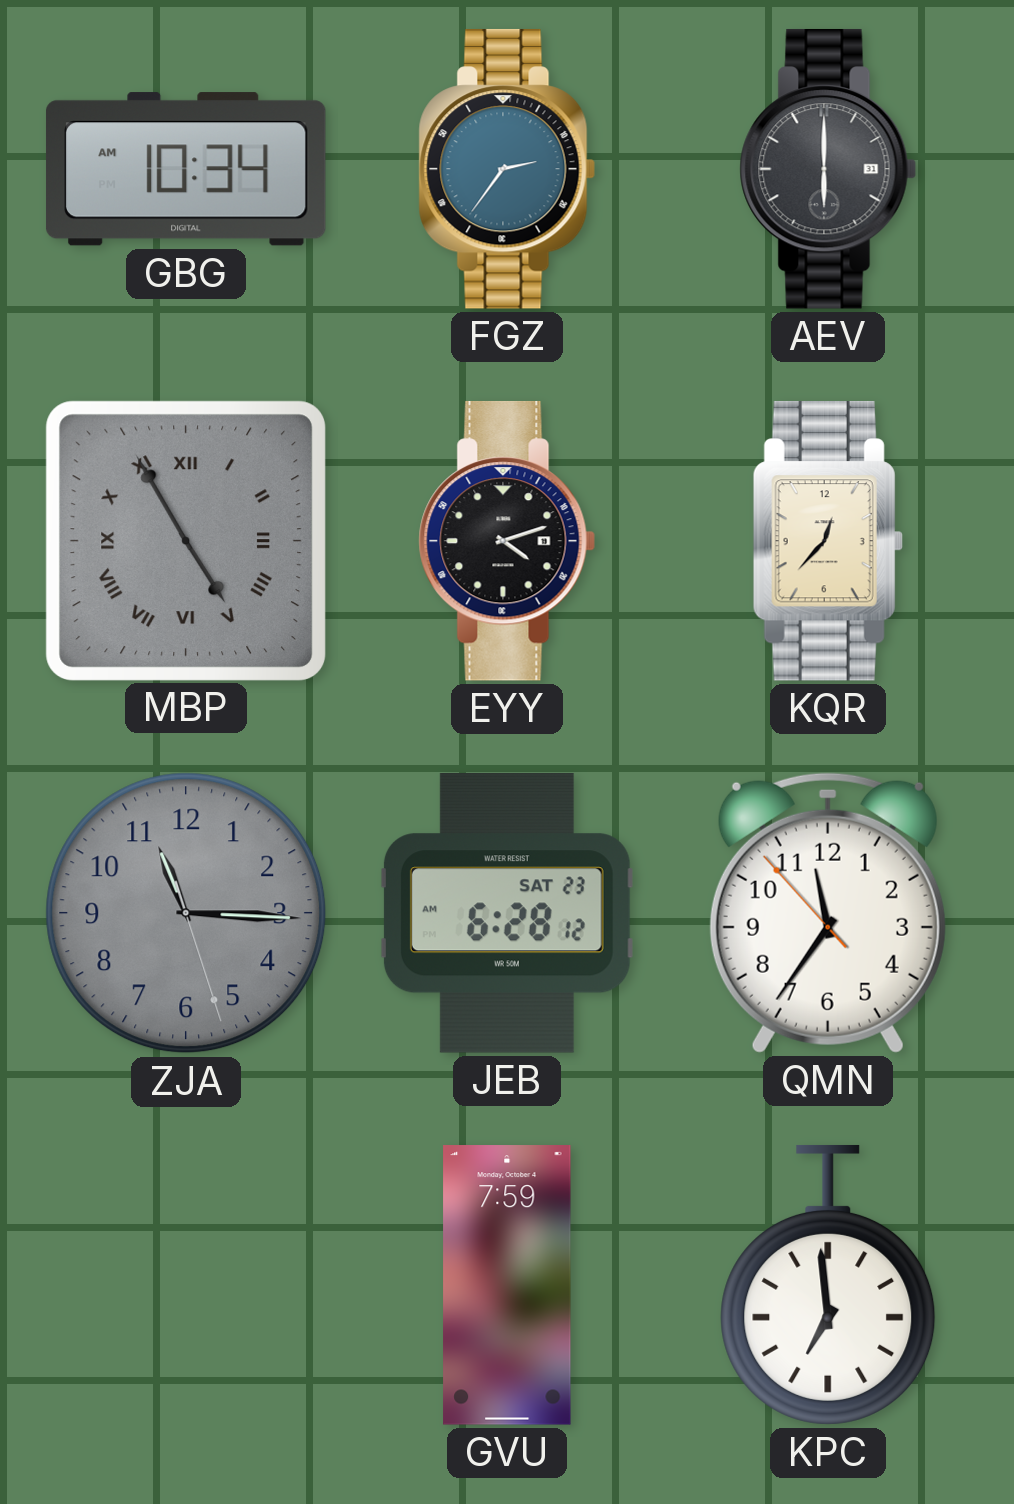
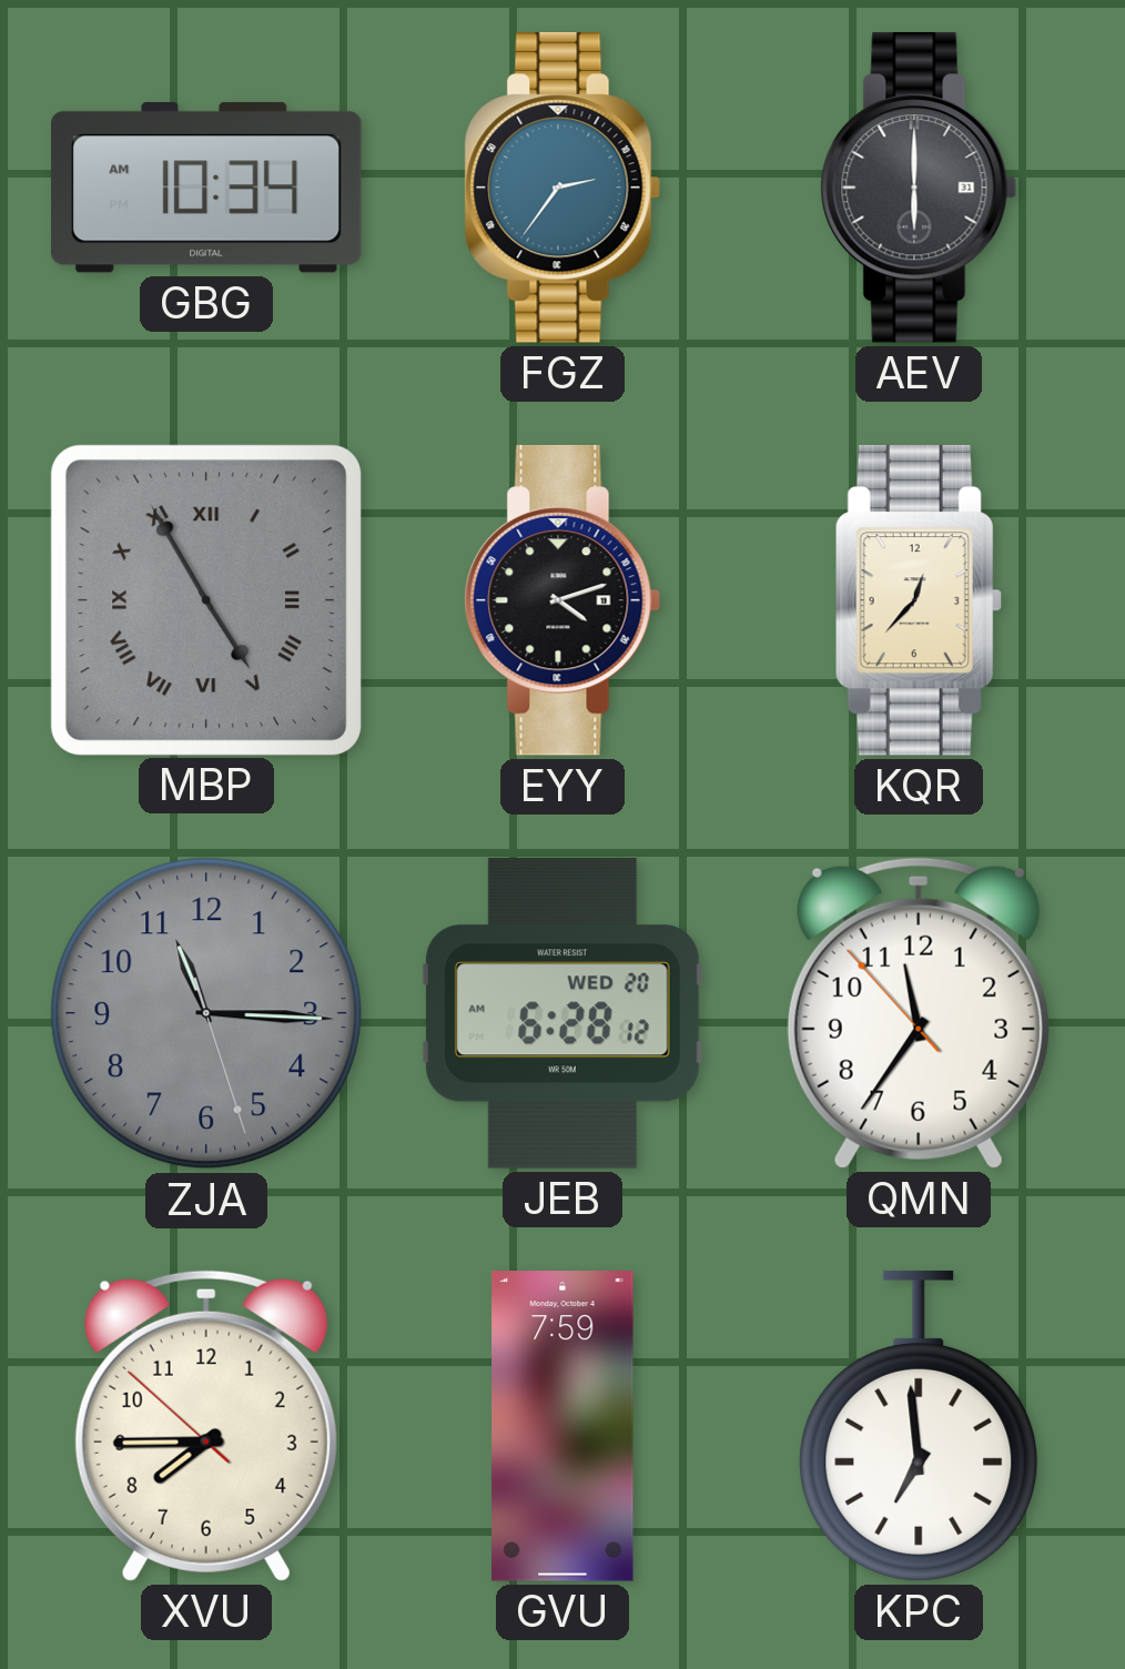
JEB date: SAT 23 -> WED 20 (562, 1014)
XVU: none -> 7:44 (206, 1426)
